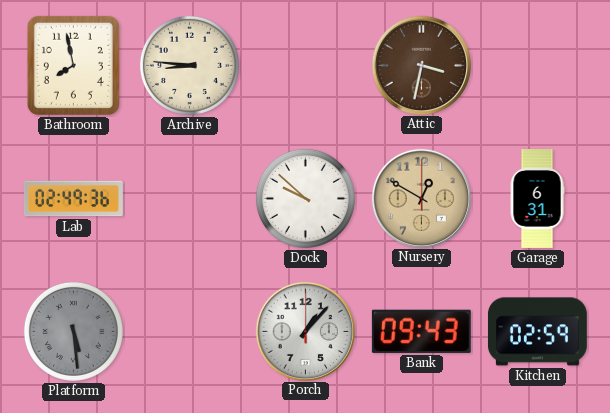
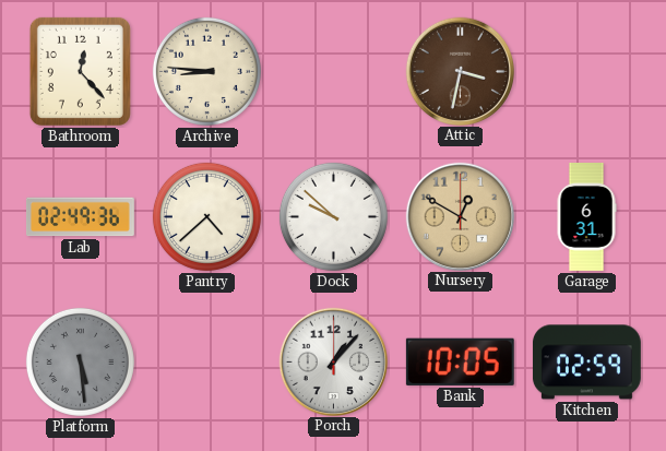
Bathroom: 7:58 -> 12:23 (80, 71)
Pantry: none -> 4:38 (206, 216)
Bank: 09:43 -> 10:05 (460, 361)
